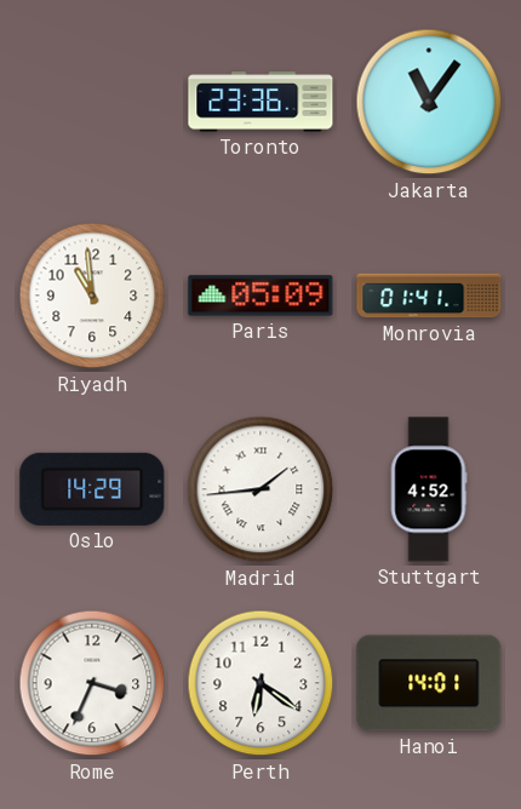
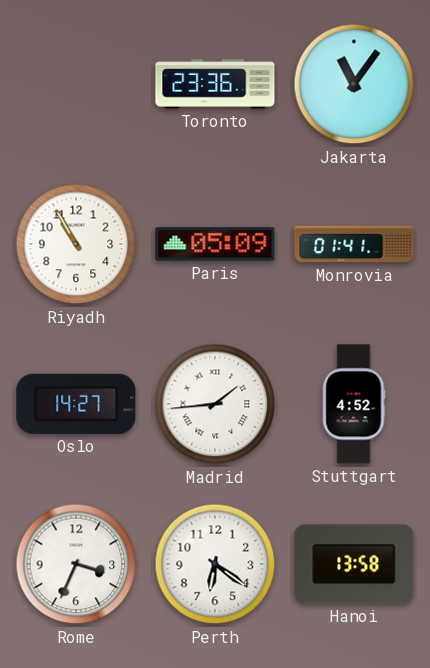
Riyadh: 10:59 -> 10:55 (76, 244)
Oslo: 14:29 -> 14:27 (76, 404)
Hanoi: 14:01 -> 13:58 (354, 564)
